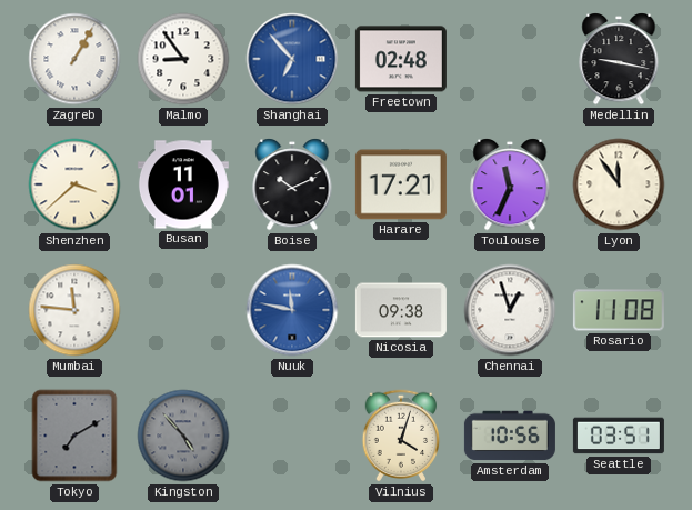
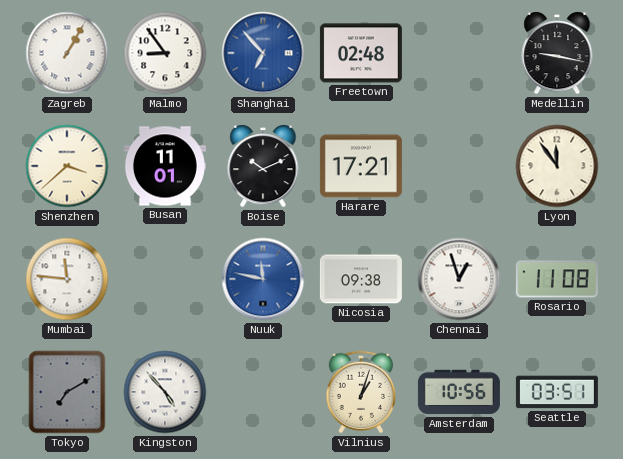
Toulouse: 11:34 -> none (510, 184)
Kingston dial: grey -> white (165, 392)
Vilnius: 4:03 -> 1:03 (361, 392)
